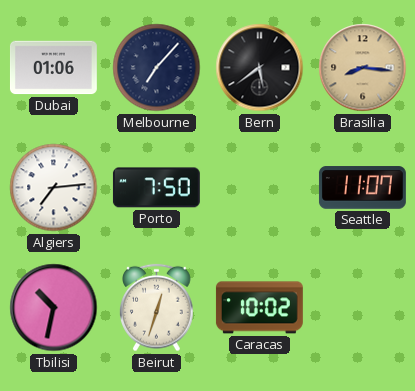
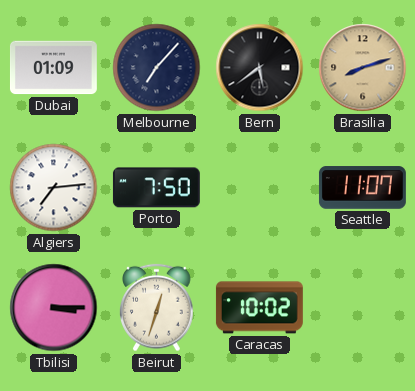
Dubai: 01:06 -> 01:09 (53, 68)
Brasilia: 8:16 -> 8:12 (363, 68)
Tbilisi: 10:32 -> 3:15 (54, 308)
